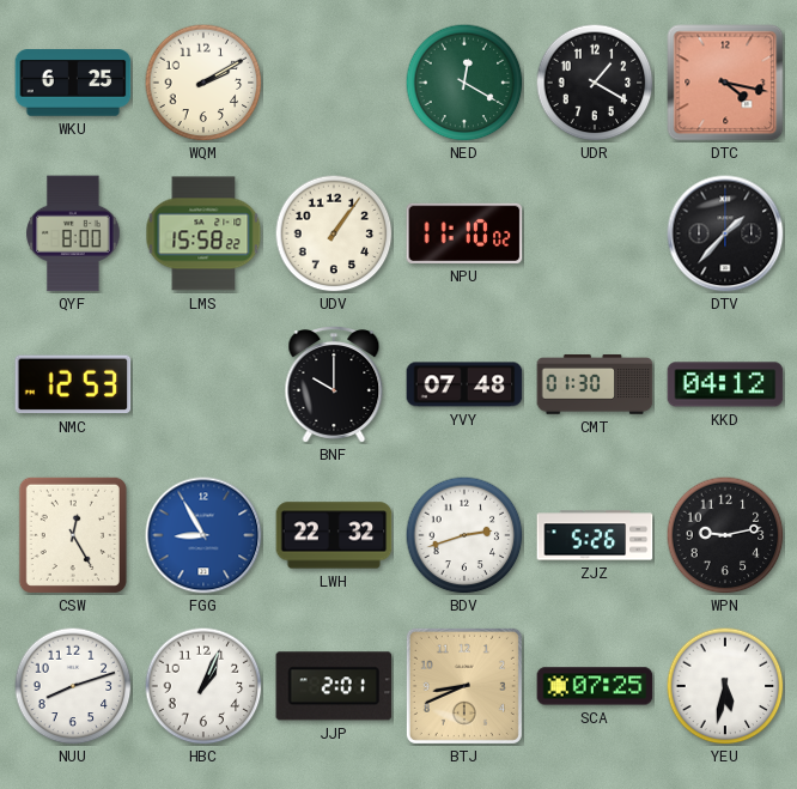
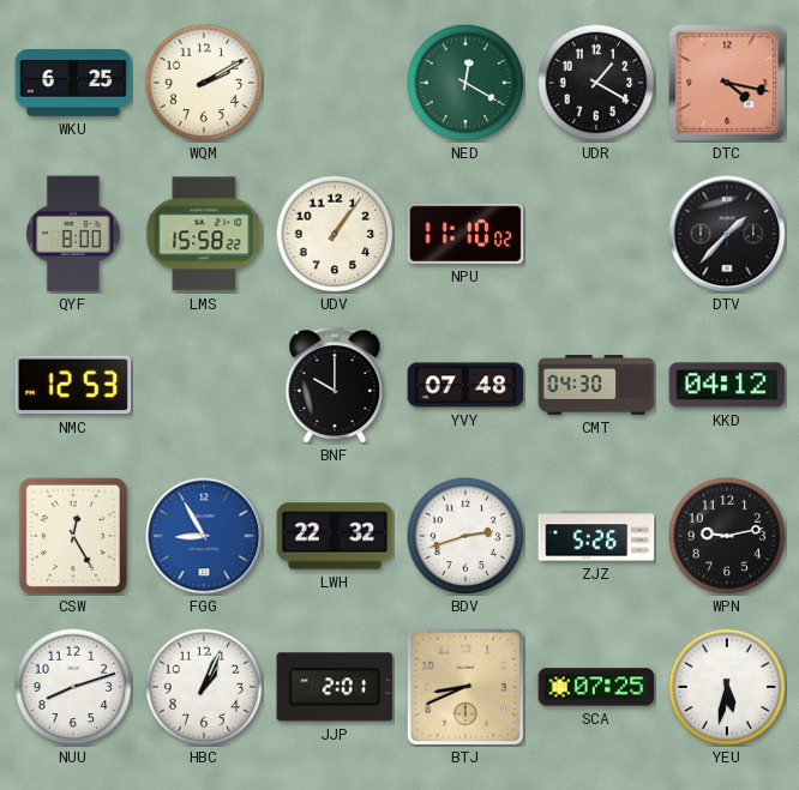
CMT: 01:30 -> 04:30 (596, 385)
